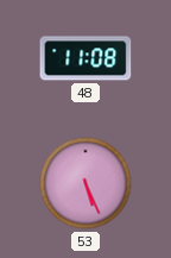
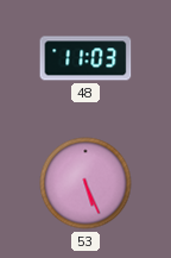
48: 11:08 -> 11:03 (85, 58)
